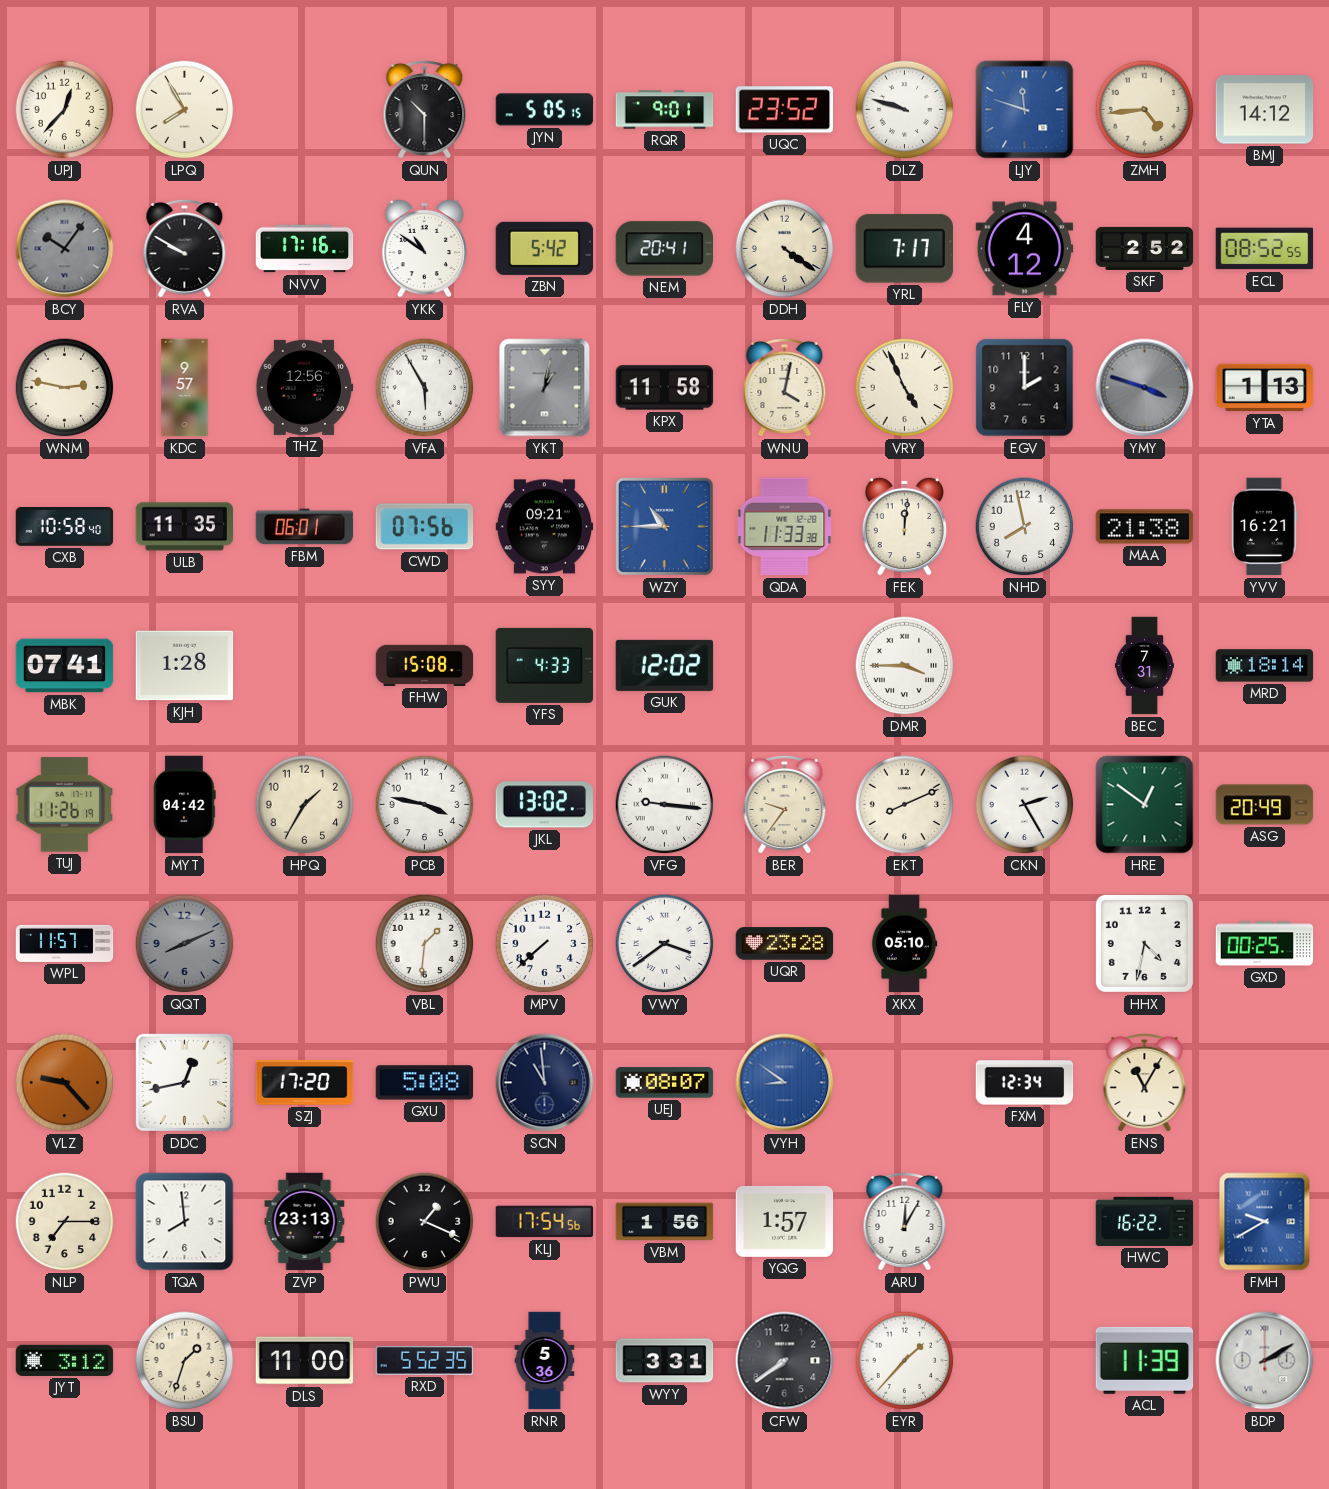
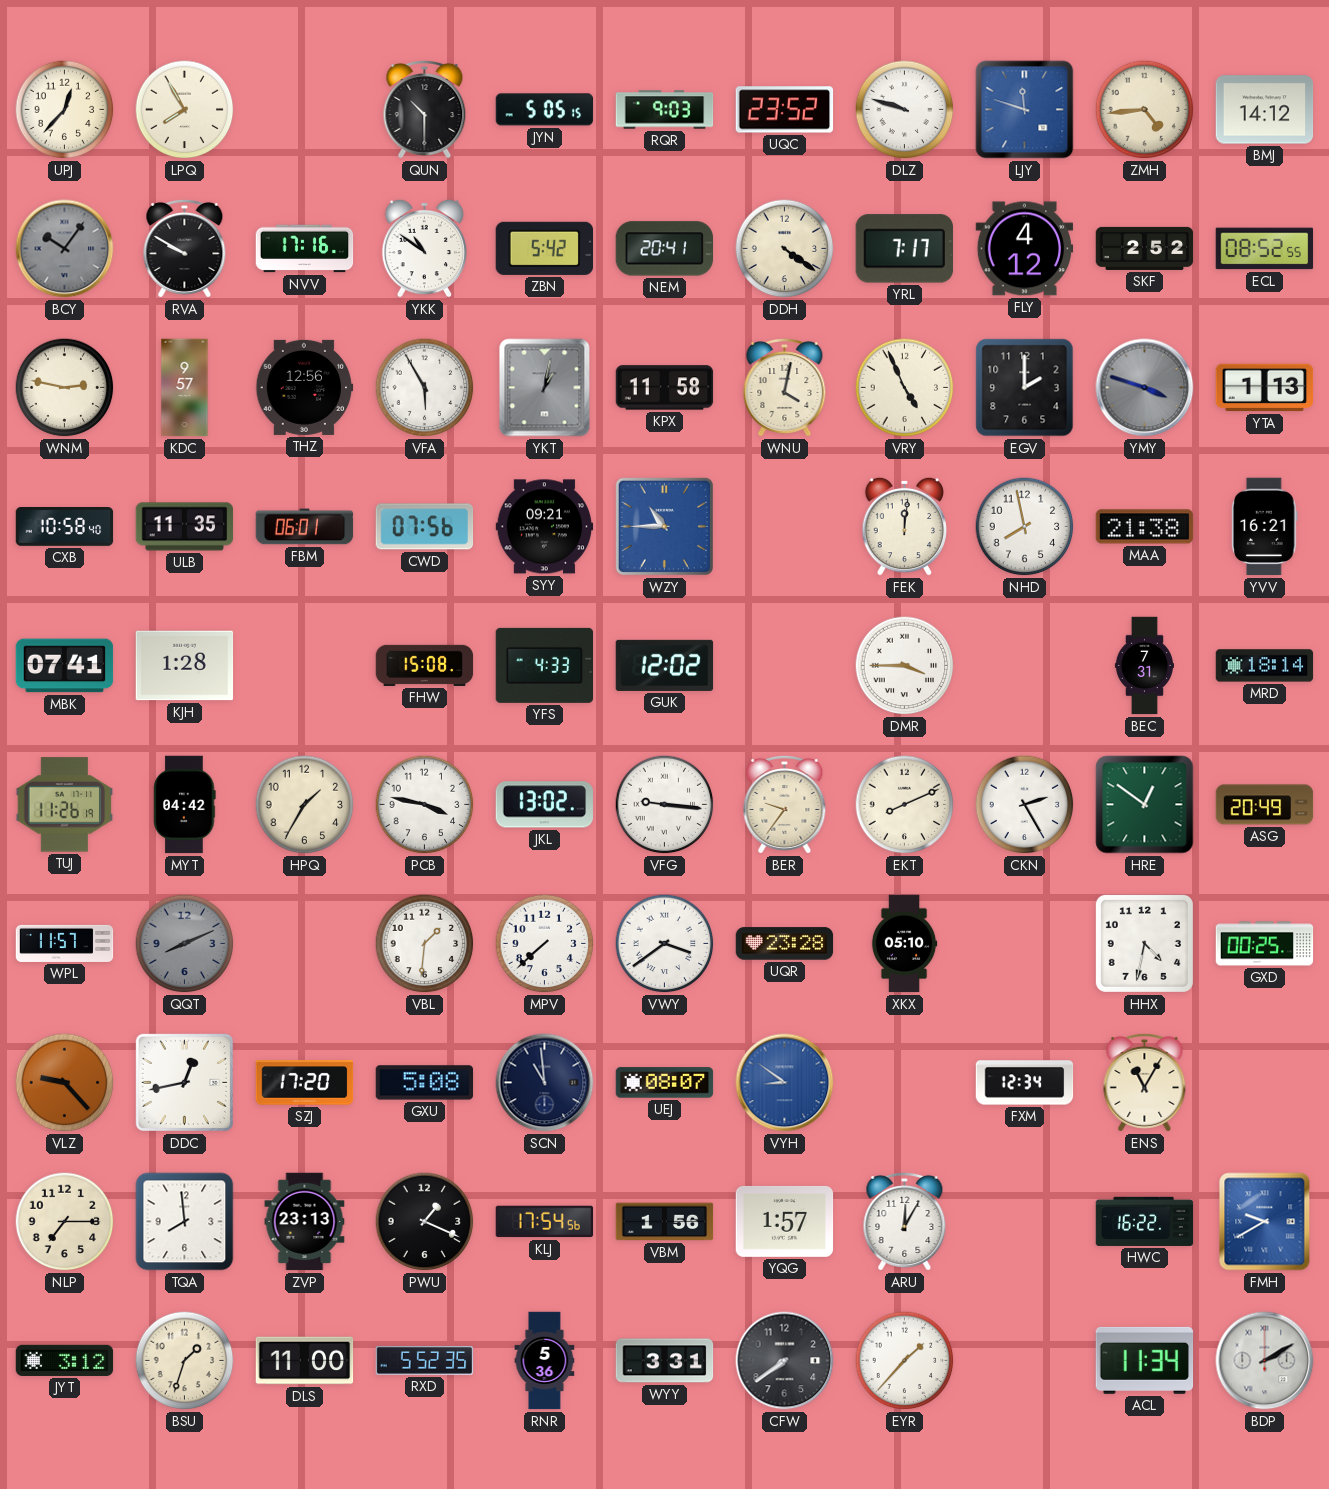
RQR: 9:01 -> 9:03 (665, 110)
QDA: 11:33 -> none (785, 527)
ACL: 11:39 -> 11:34 (1145, 1360)
